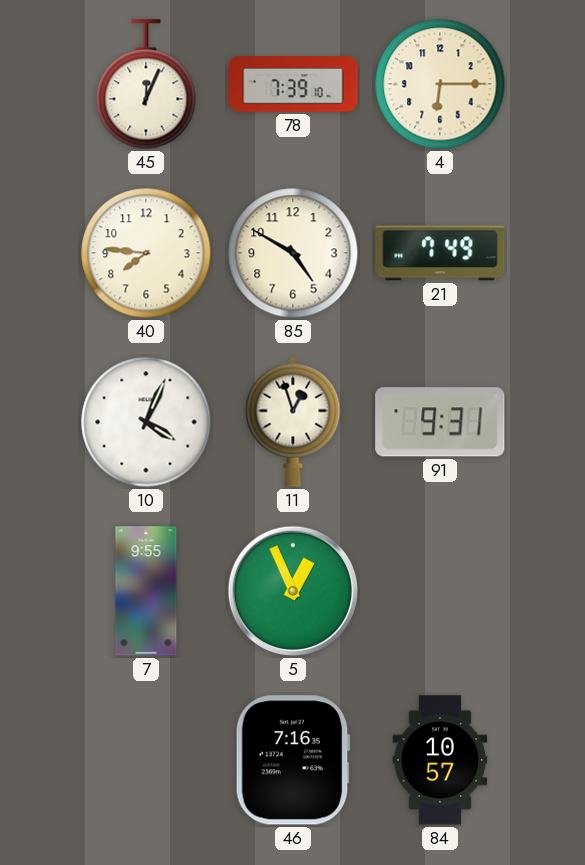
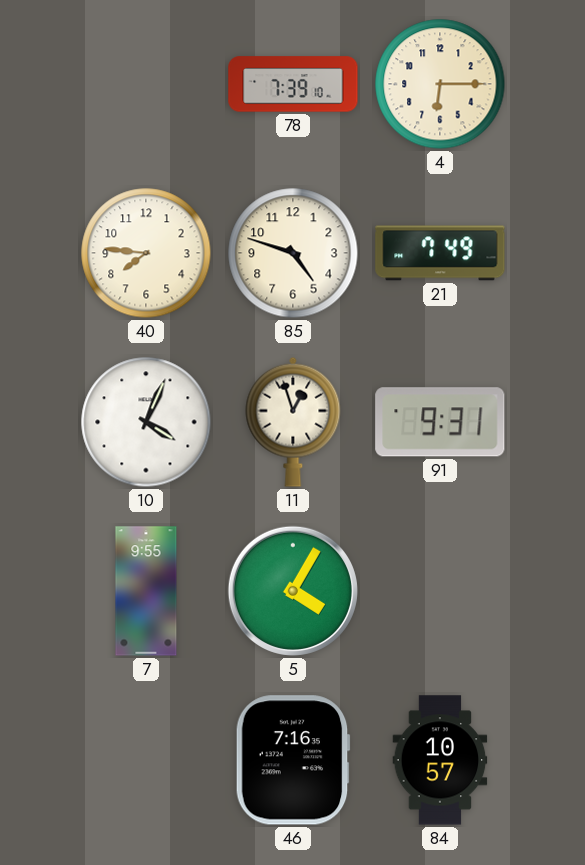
45: 12:04 -> none (146, 84)
85: 4:50 -> 4:48 (293, 253)
5: 12:56 -> 4:05 (293, 591)
